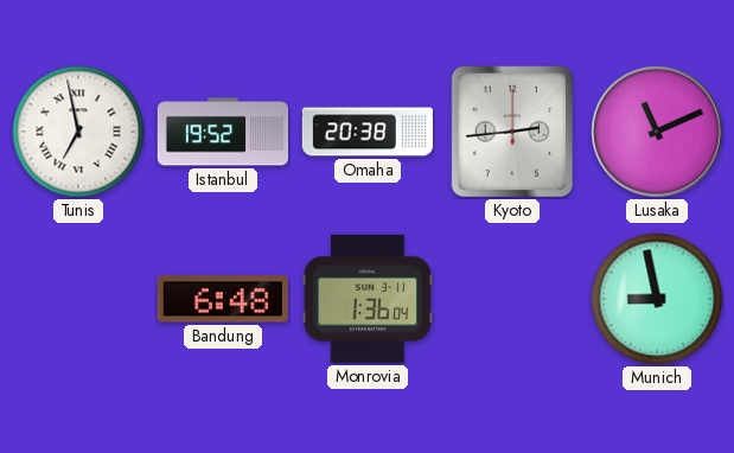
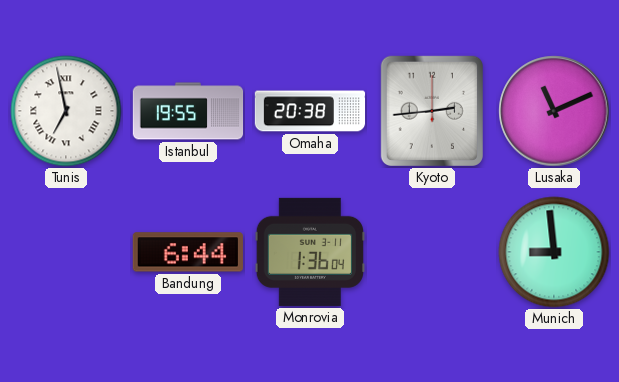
Istanbul: 19:52 -> 19:55 (188, 111)
Bandung: 6:48 -> 6:44 (188, 252)
Munich: 8:58 -> 8:59 (554, 252)
